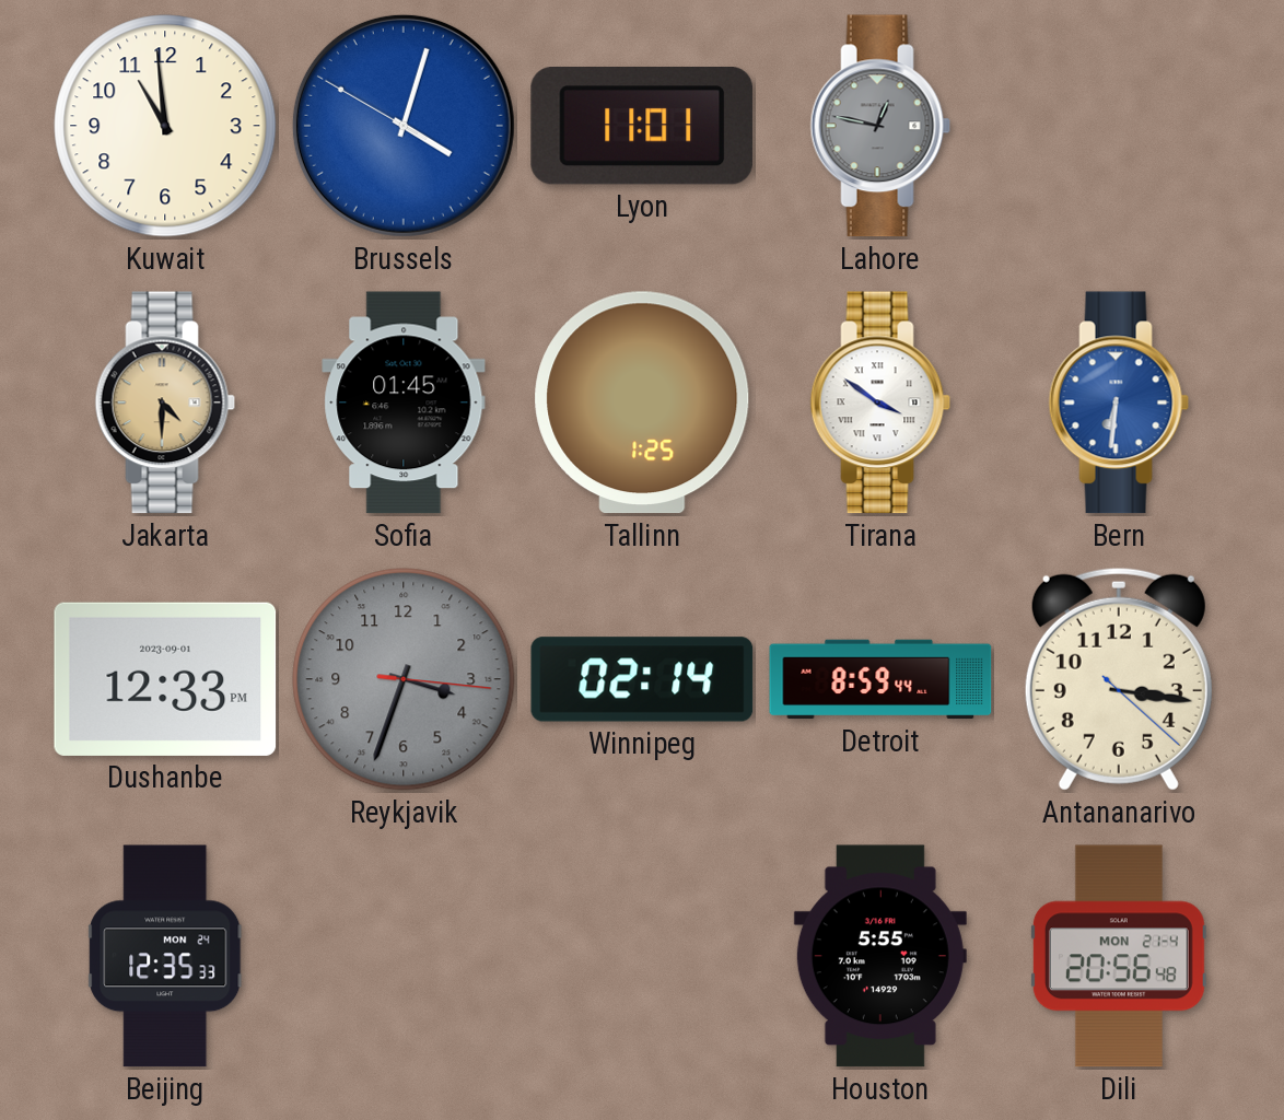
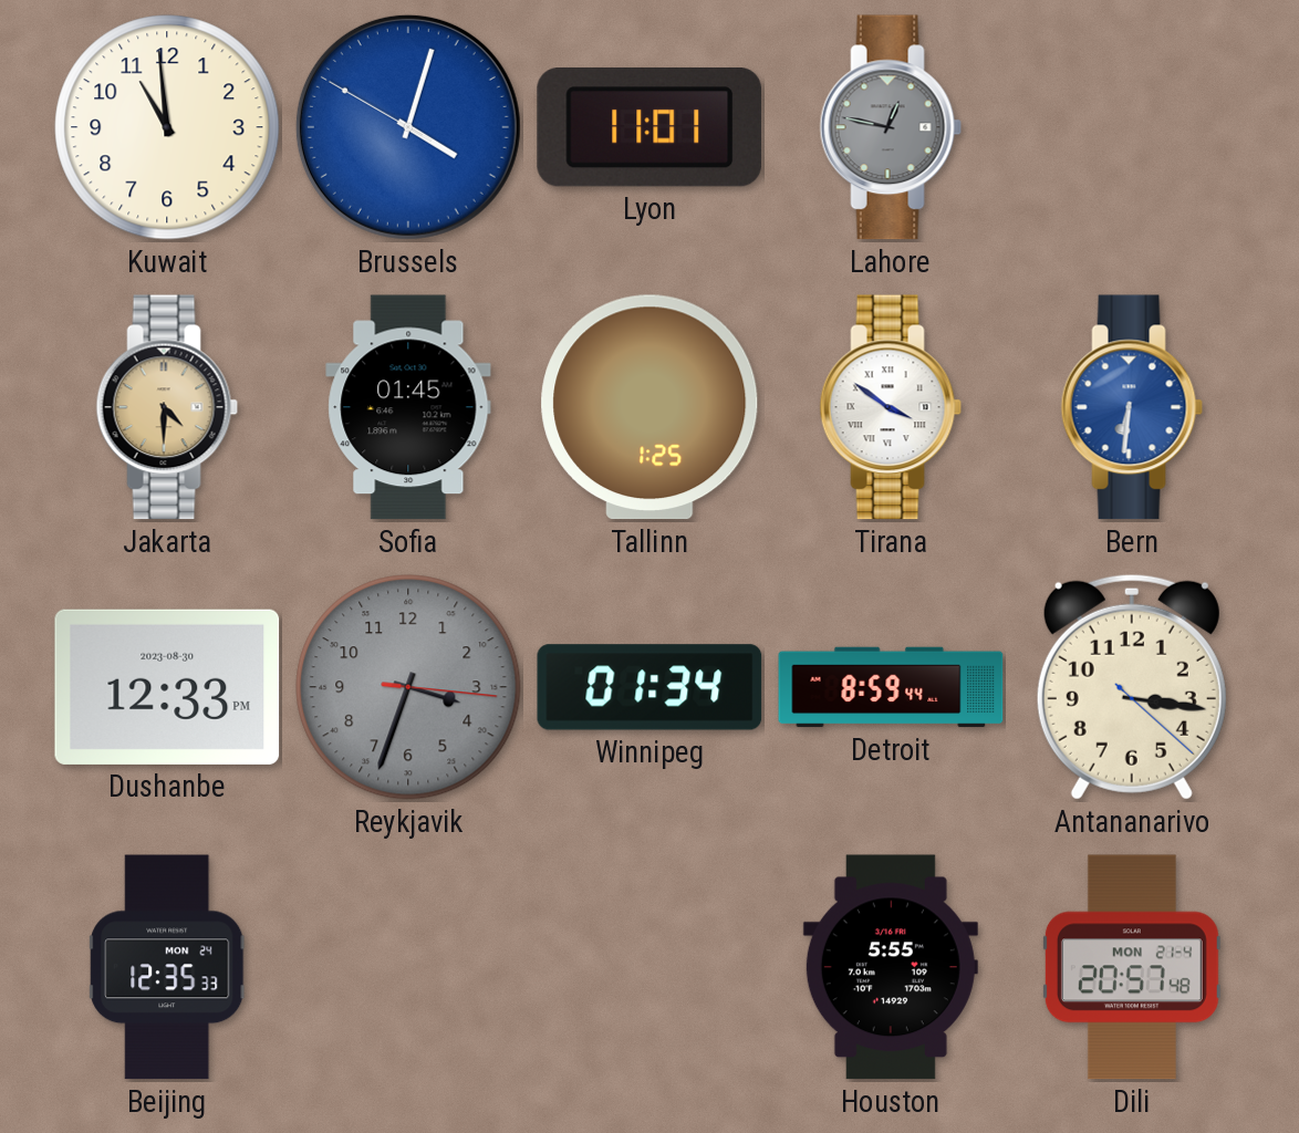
Dushanbe date: 2023-09-01 -> 2023-08-30 (167, 687)
Winnipeg: 02:14 -> 01:34 (649, 687)
Dili: 20:56 -> 20:57 (1132, 967)
